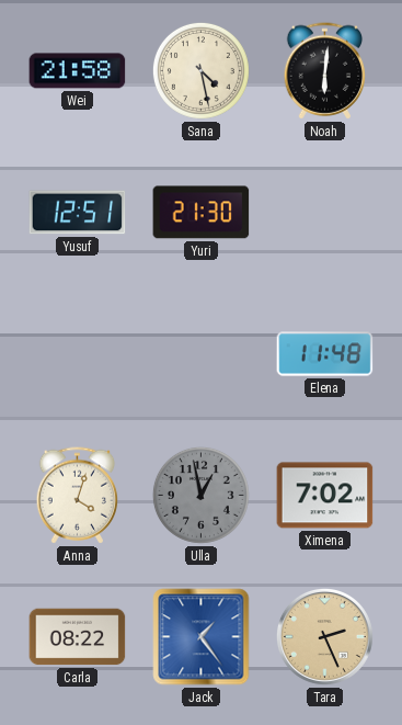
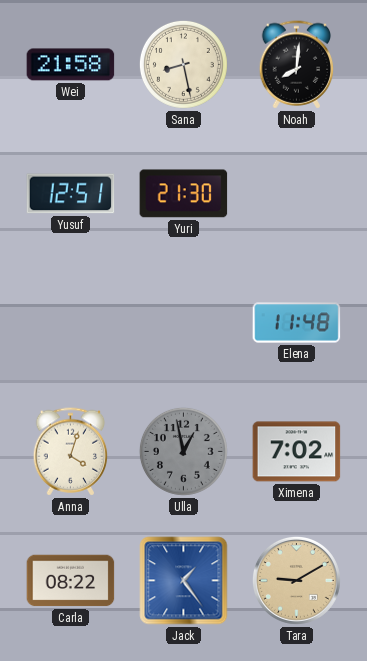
Sana: 4:28 -> 8:28 (183, 64)
Noah: 6:01 -> 8:01 (297, 65)
Tara: 2:26 -> 9:10 (296, 580)
